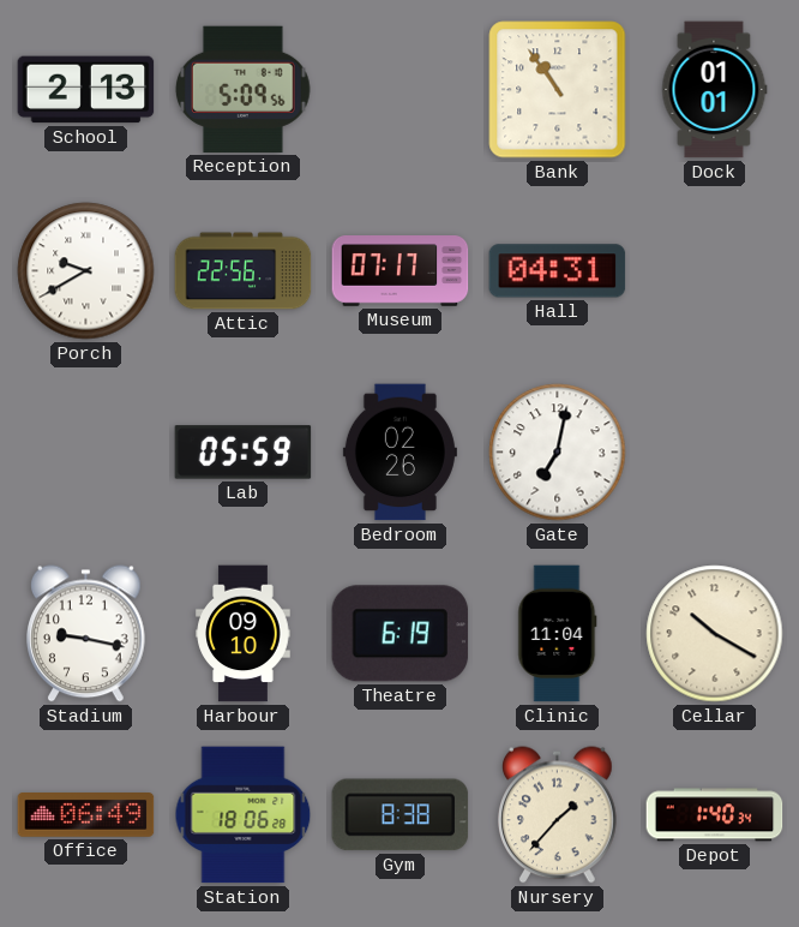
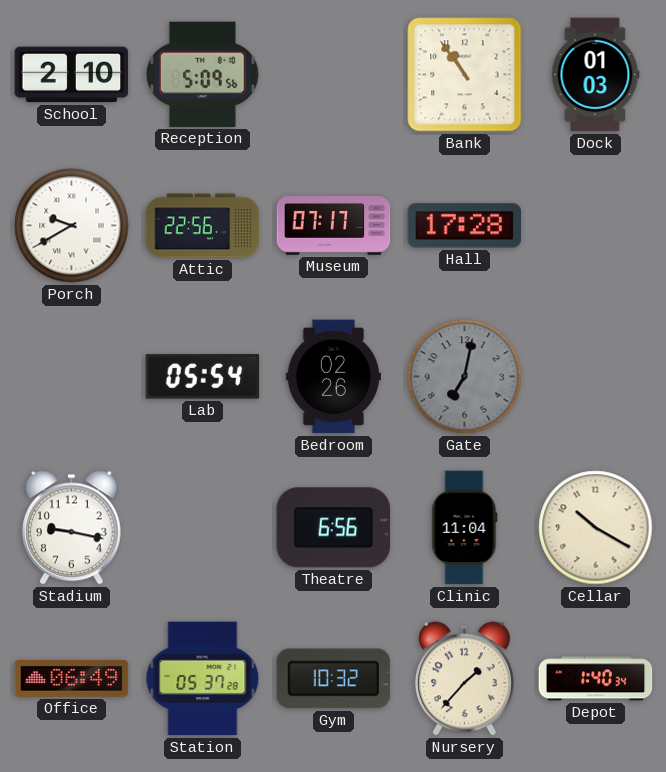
School: 2:13 -> 2:10 (72, 75)
Dock: 01:01 -> 01:03 (595, 75)
Hall: 04:31 -> 17:28 (465, 226)
Lab: 05:59 -> 05:54 (203, 377)
Gate dial: white -> grey (465, 377)
Harbour: 09:10 -> none (244, 634)
Theatre: 6:19 -> 6:56 (334, 528)
Station: 18:06 -> 05:37 (203, 679)
Gym: 8:38 -> 10:32 (334, 679)
